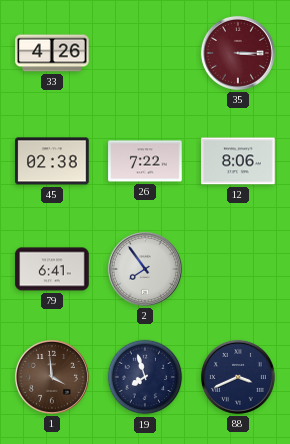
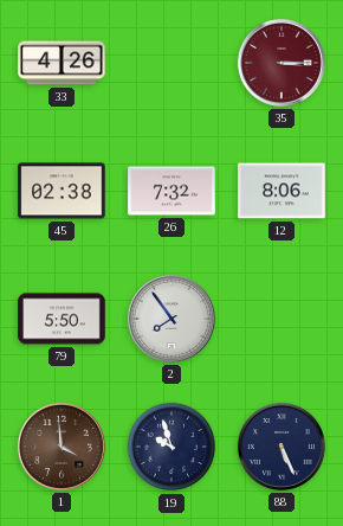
26: 7:22 -> 7:32 (171, 191)
79: 6:41 -> 5:50 (62, 319)
19: 7:57 -> 9:57 (171, 447)
88: 3:41 -> 5:26 (281, 447)
